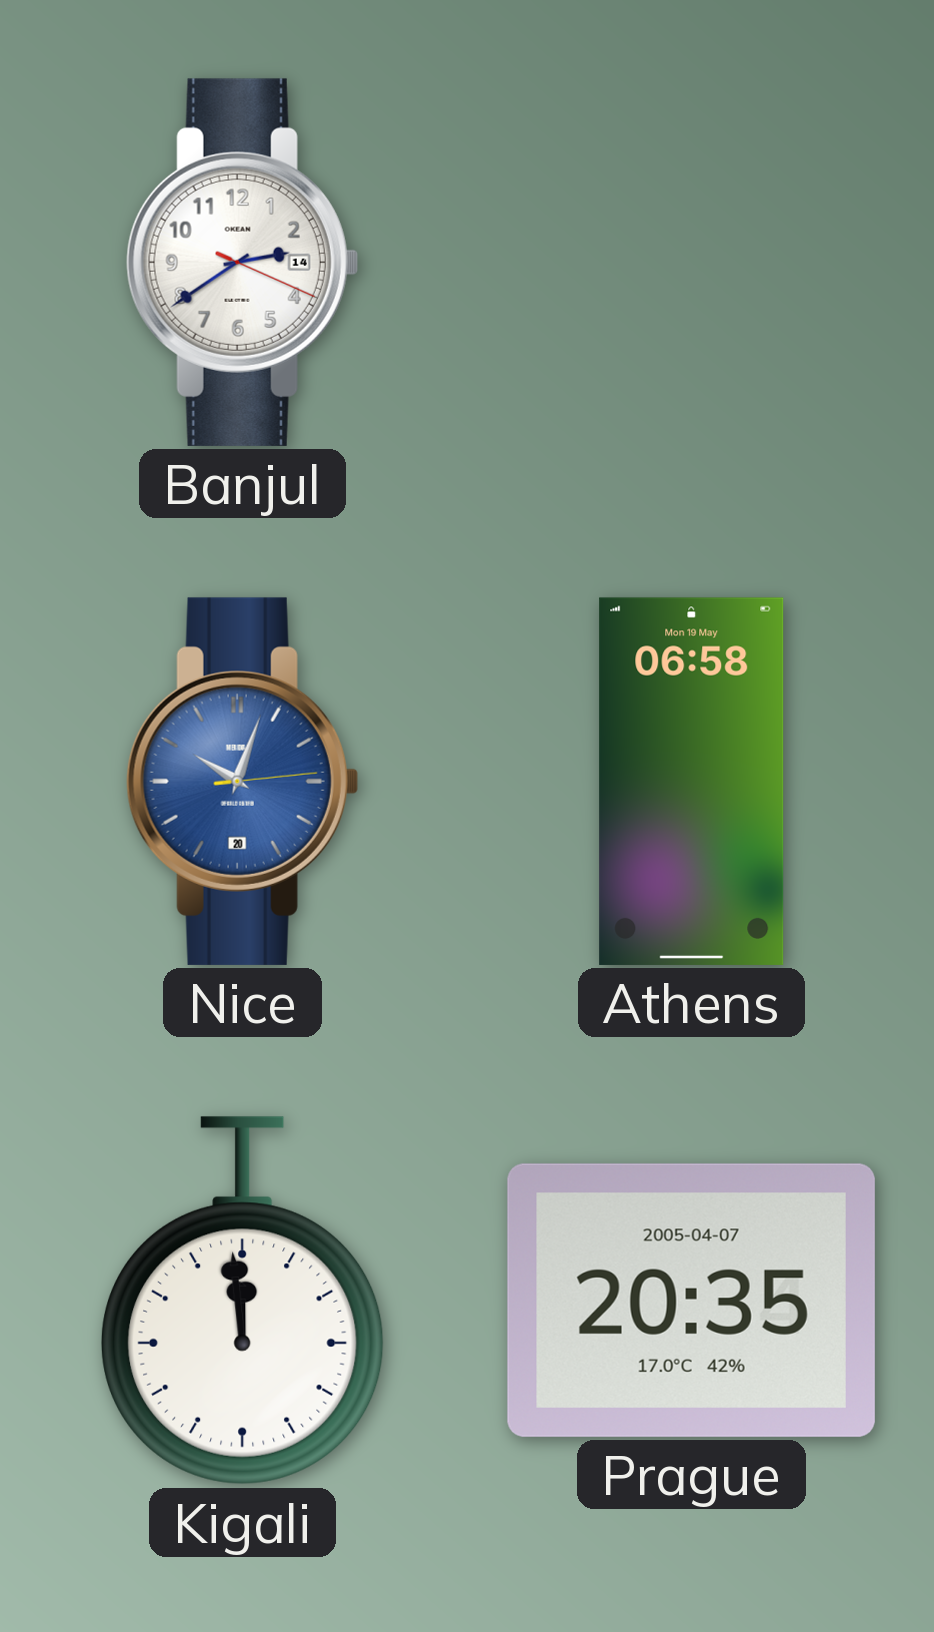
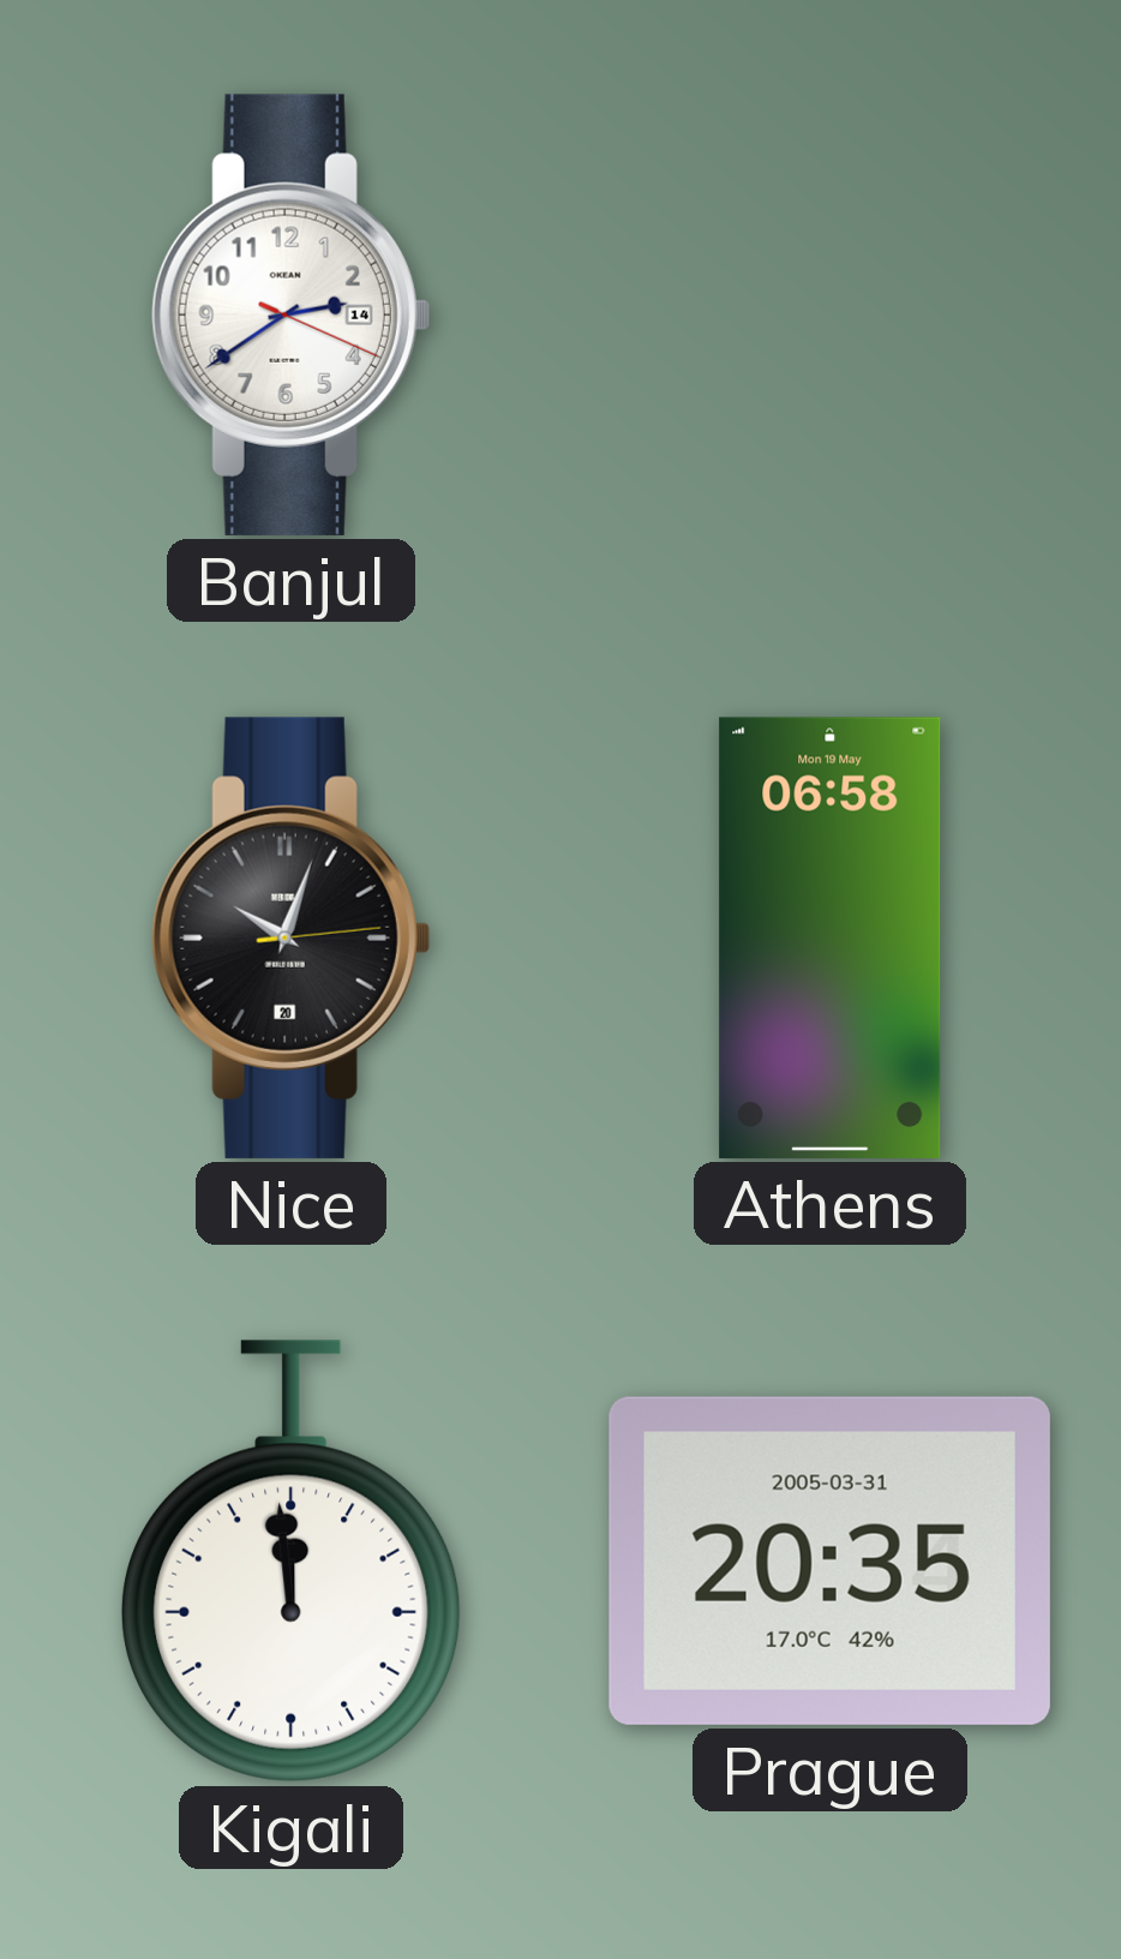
Nice dial: blue -> black (290, 937)
Prague date: 2005-04-07 -> 2005-03-31 (829, 1560)
